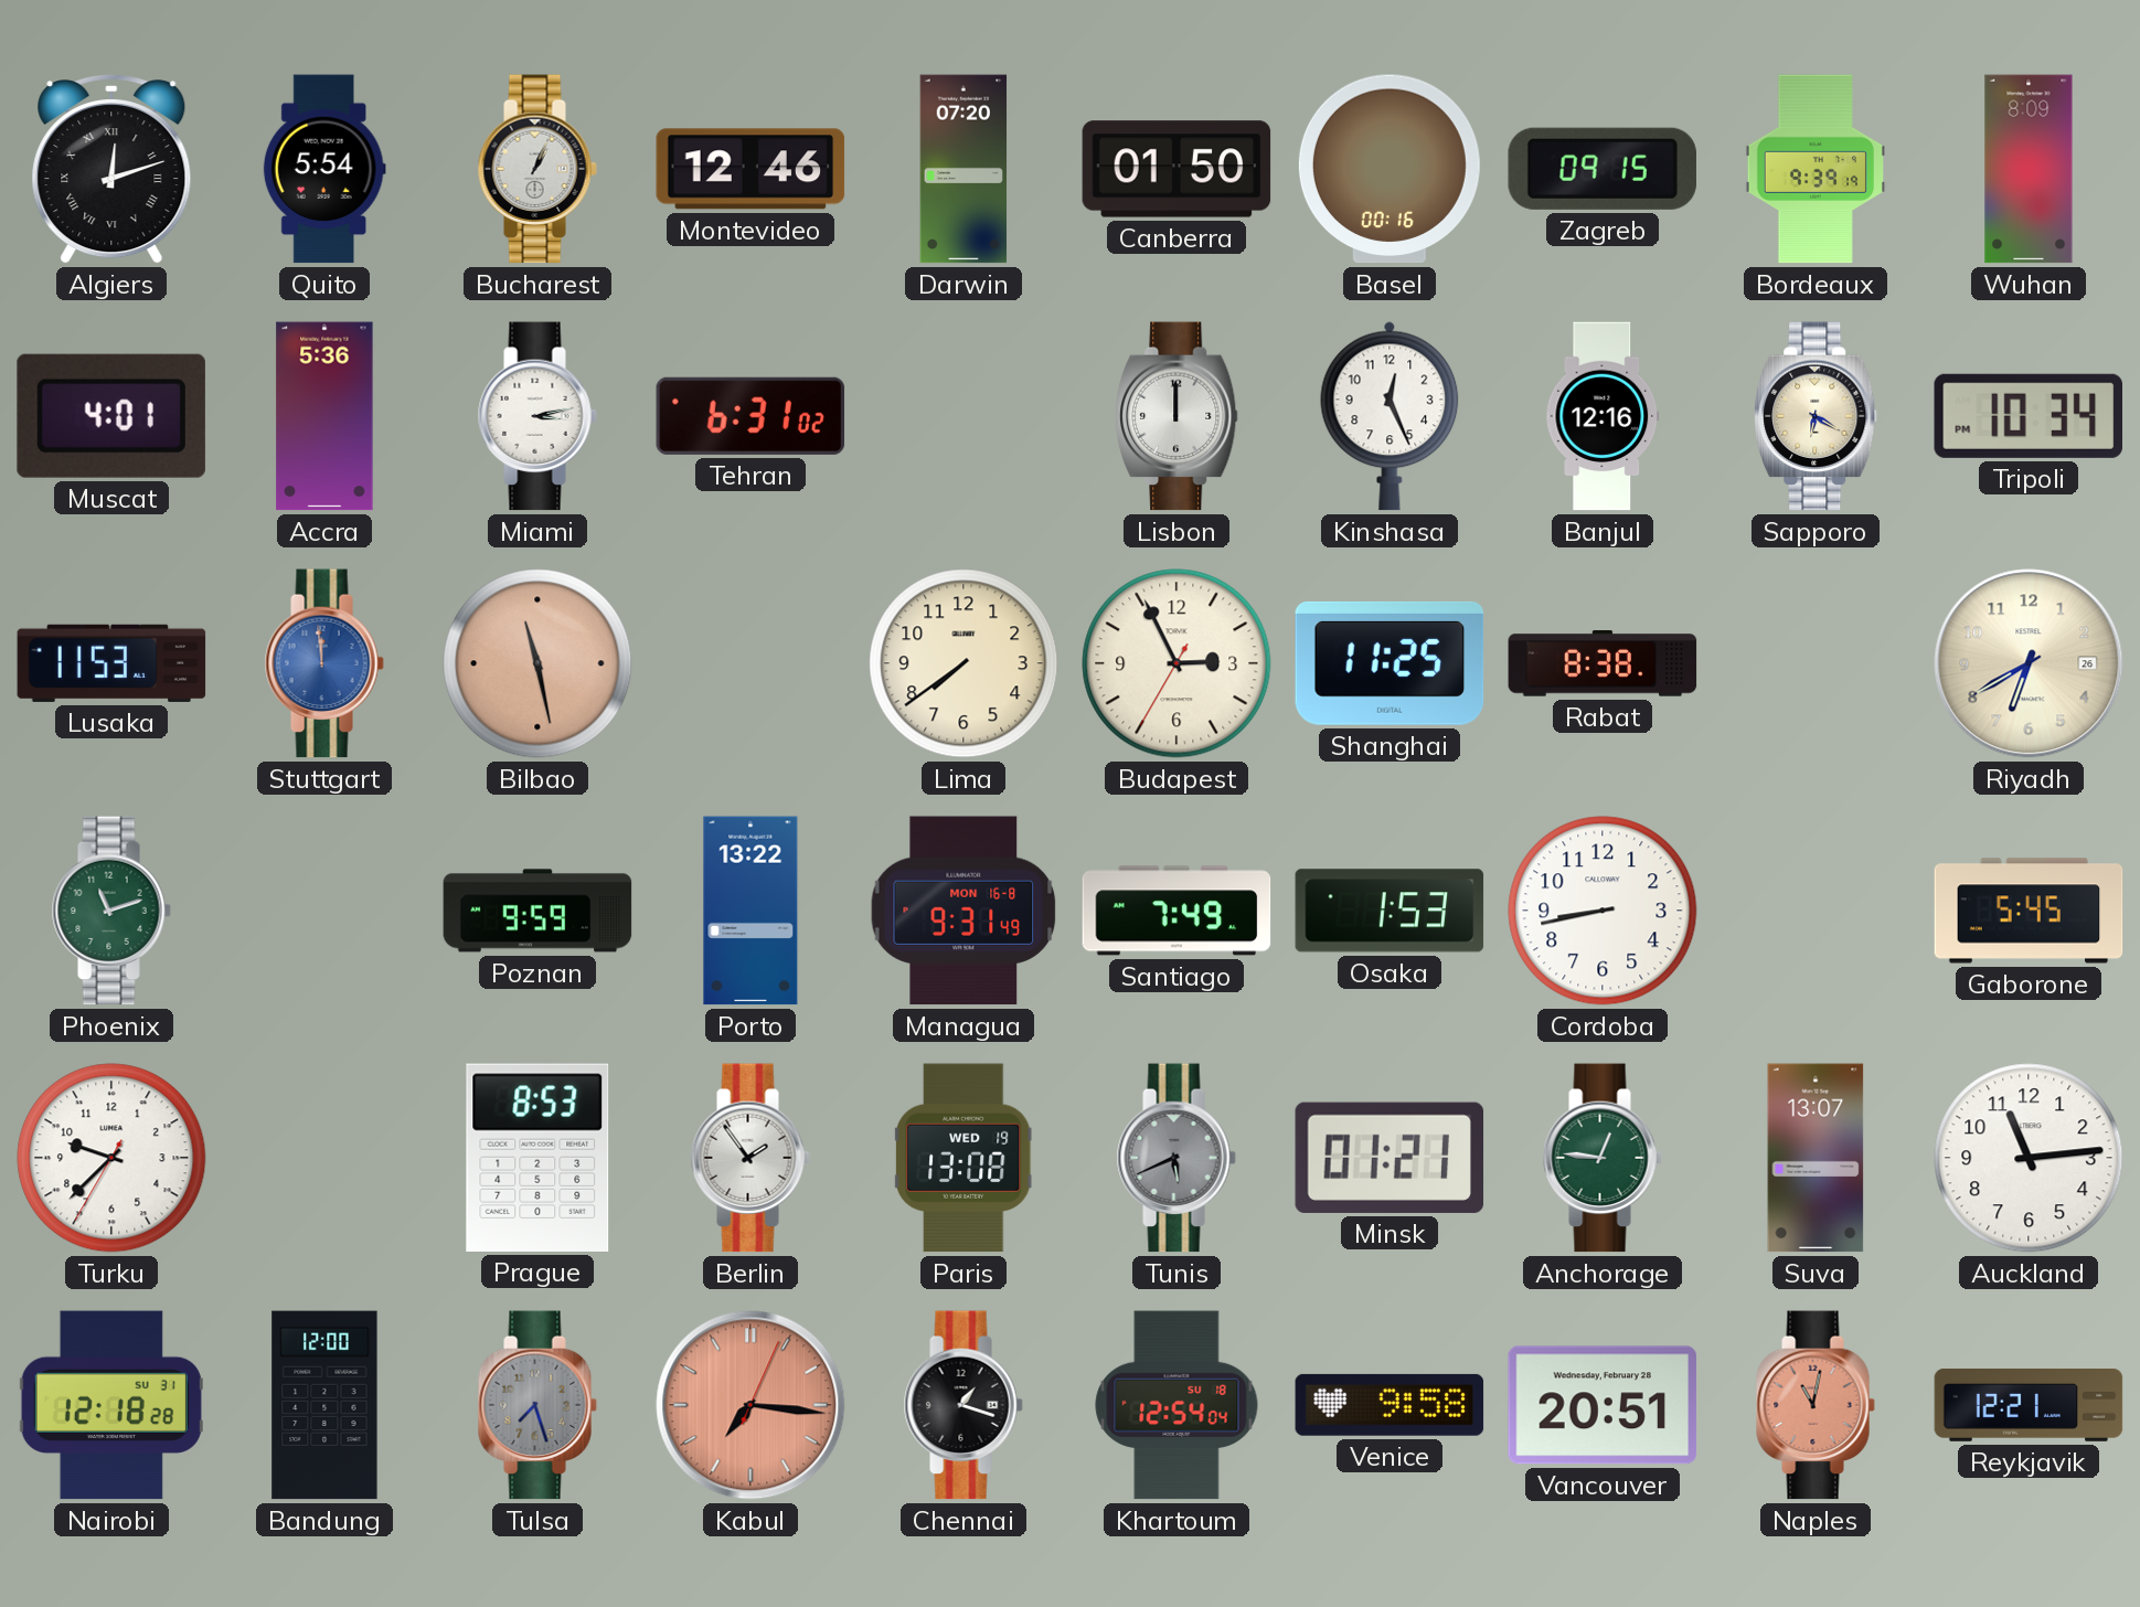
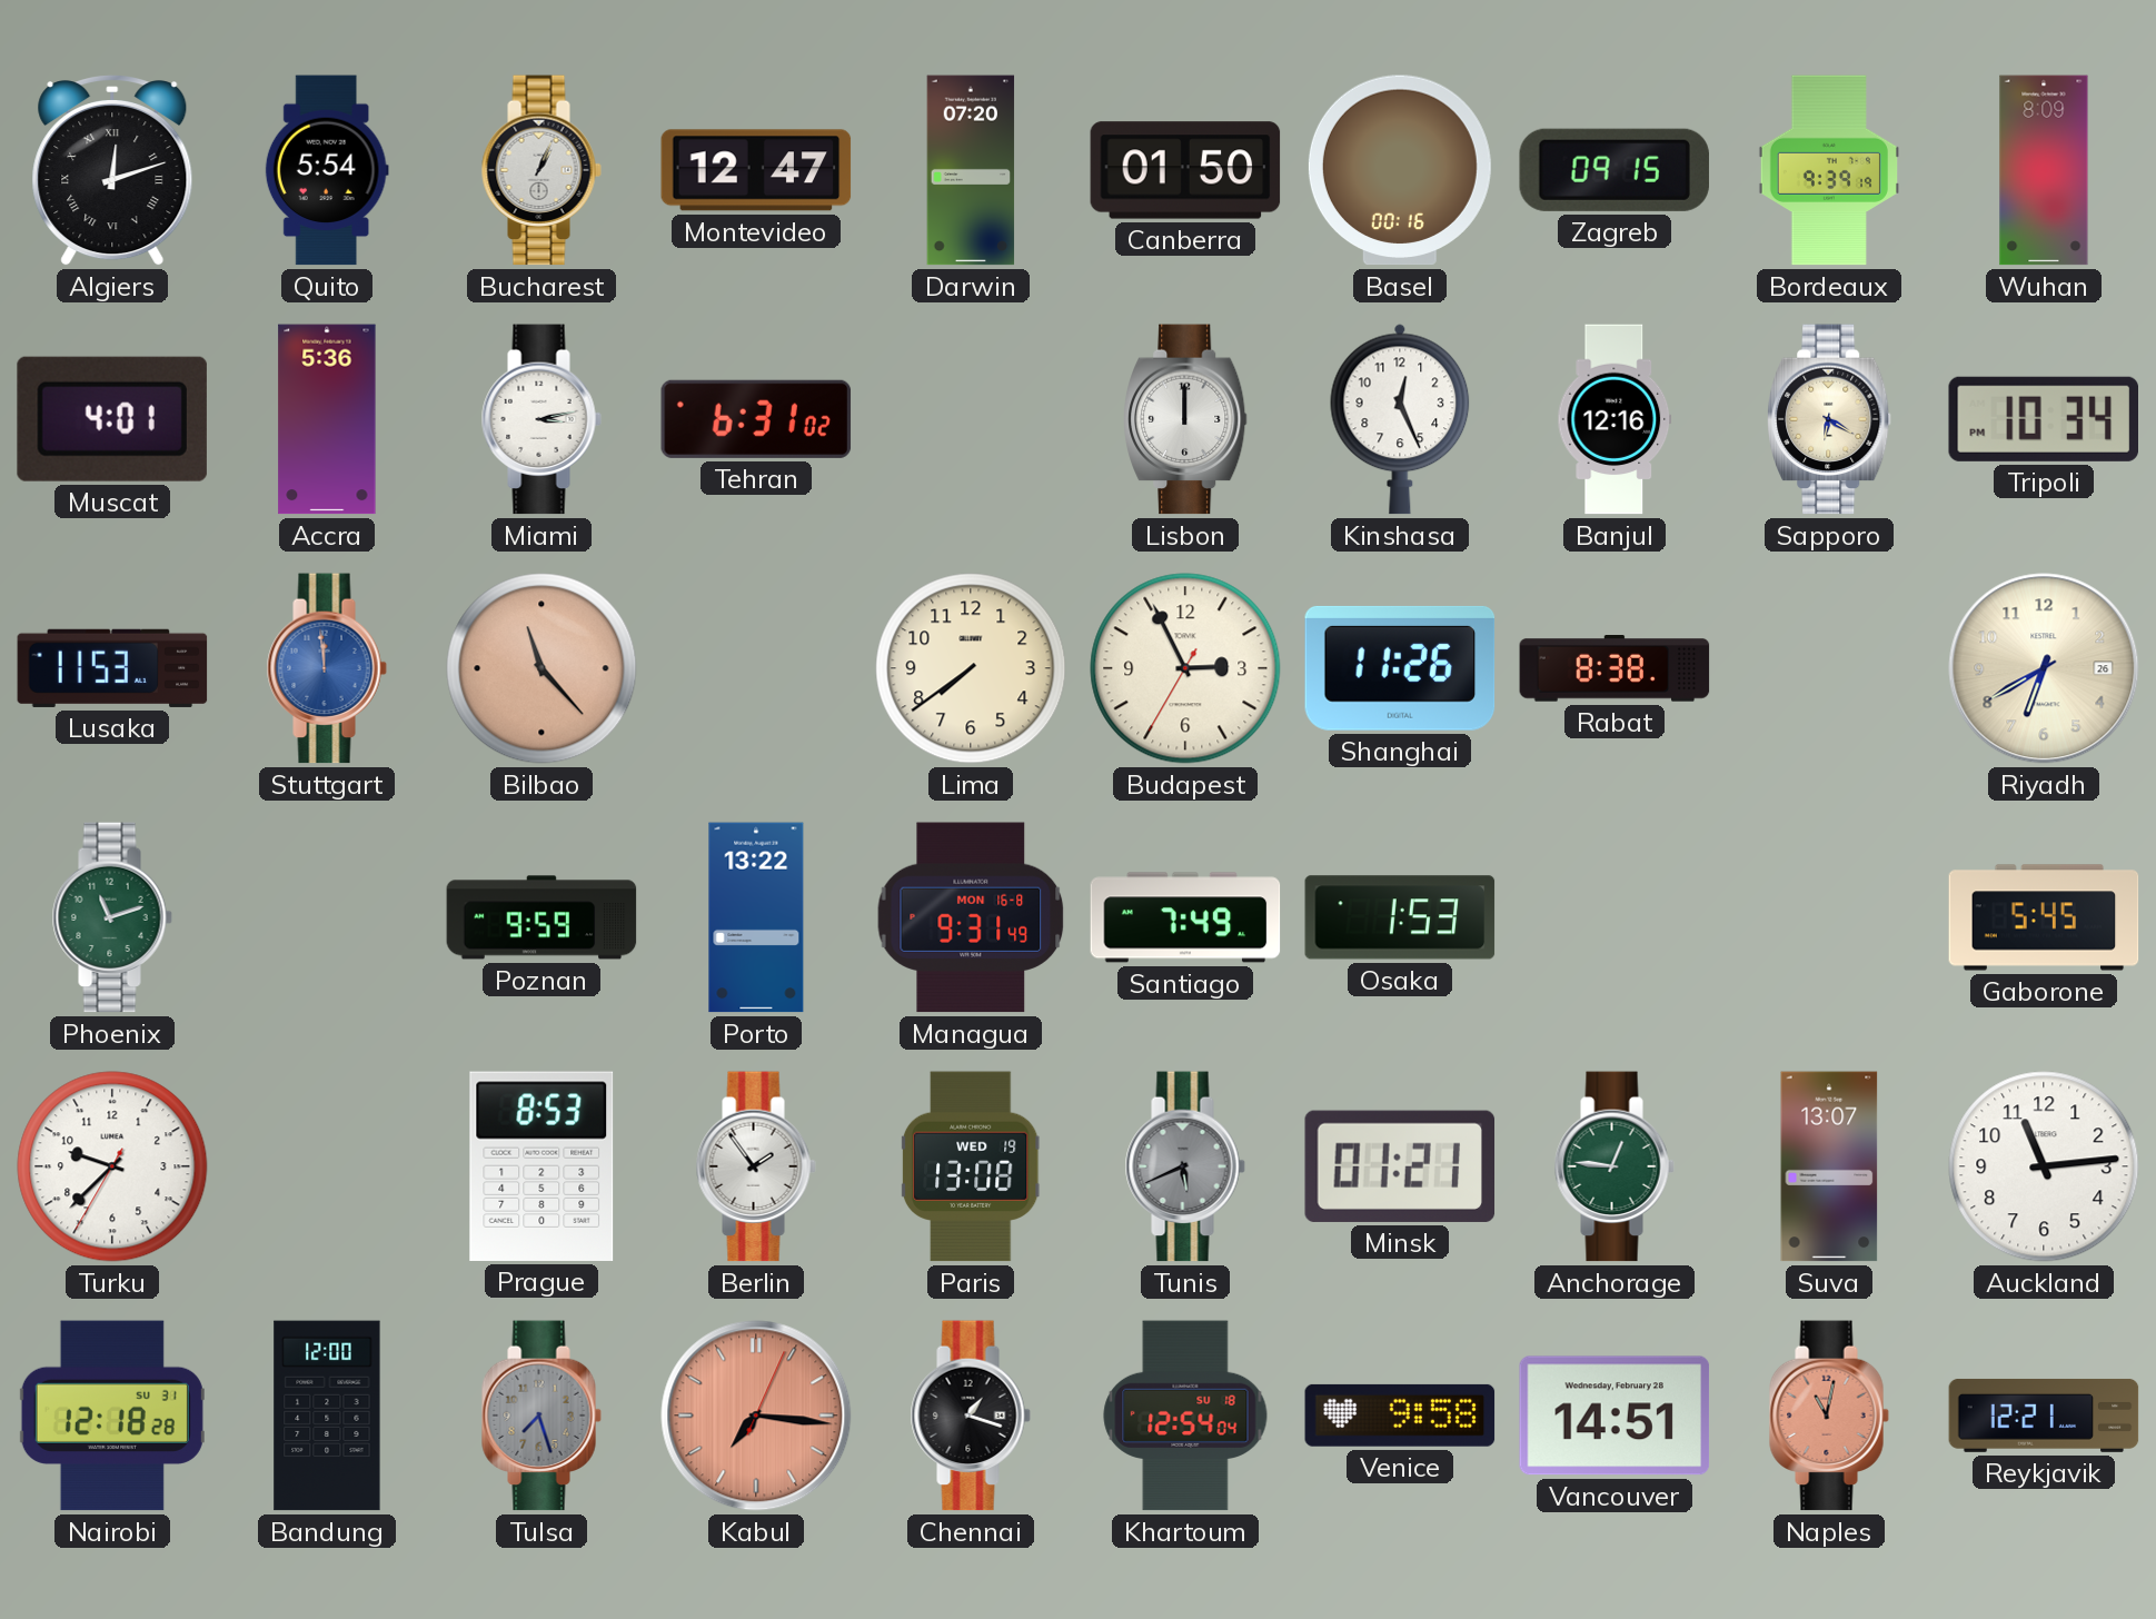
Montevideo: 12:46 -> 12:47 (756, 170)
Bilbao: 11:28 -> 11:23 (542, 668)
Shanghai: 11:25 -> 11:26 (1400, 668)
Cordoba: 8:43 -> none (1603, 911)
Vancouver: 20:51 -> 14:51 (1614, 1416)
